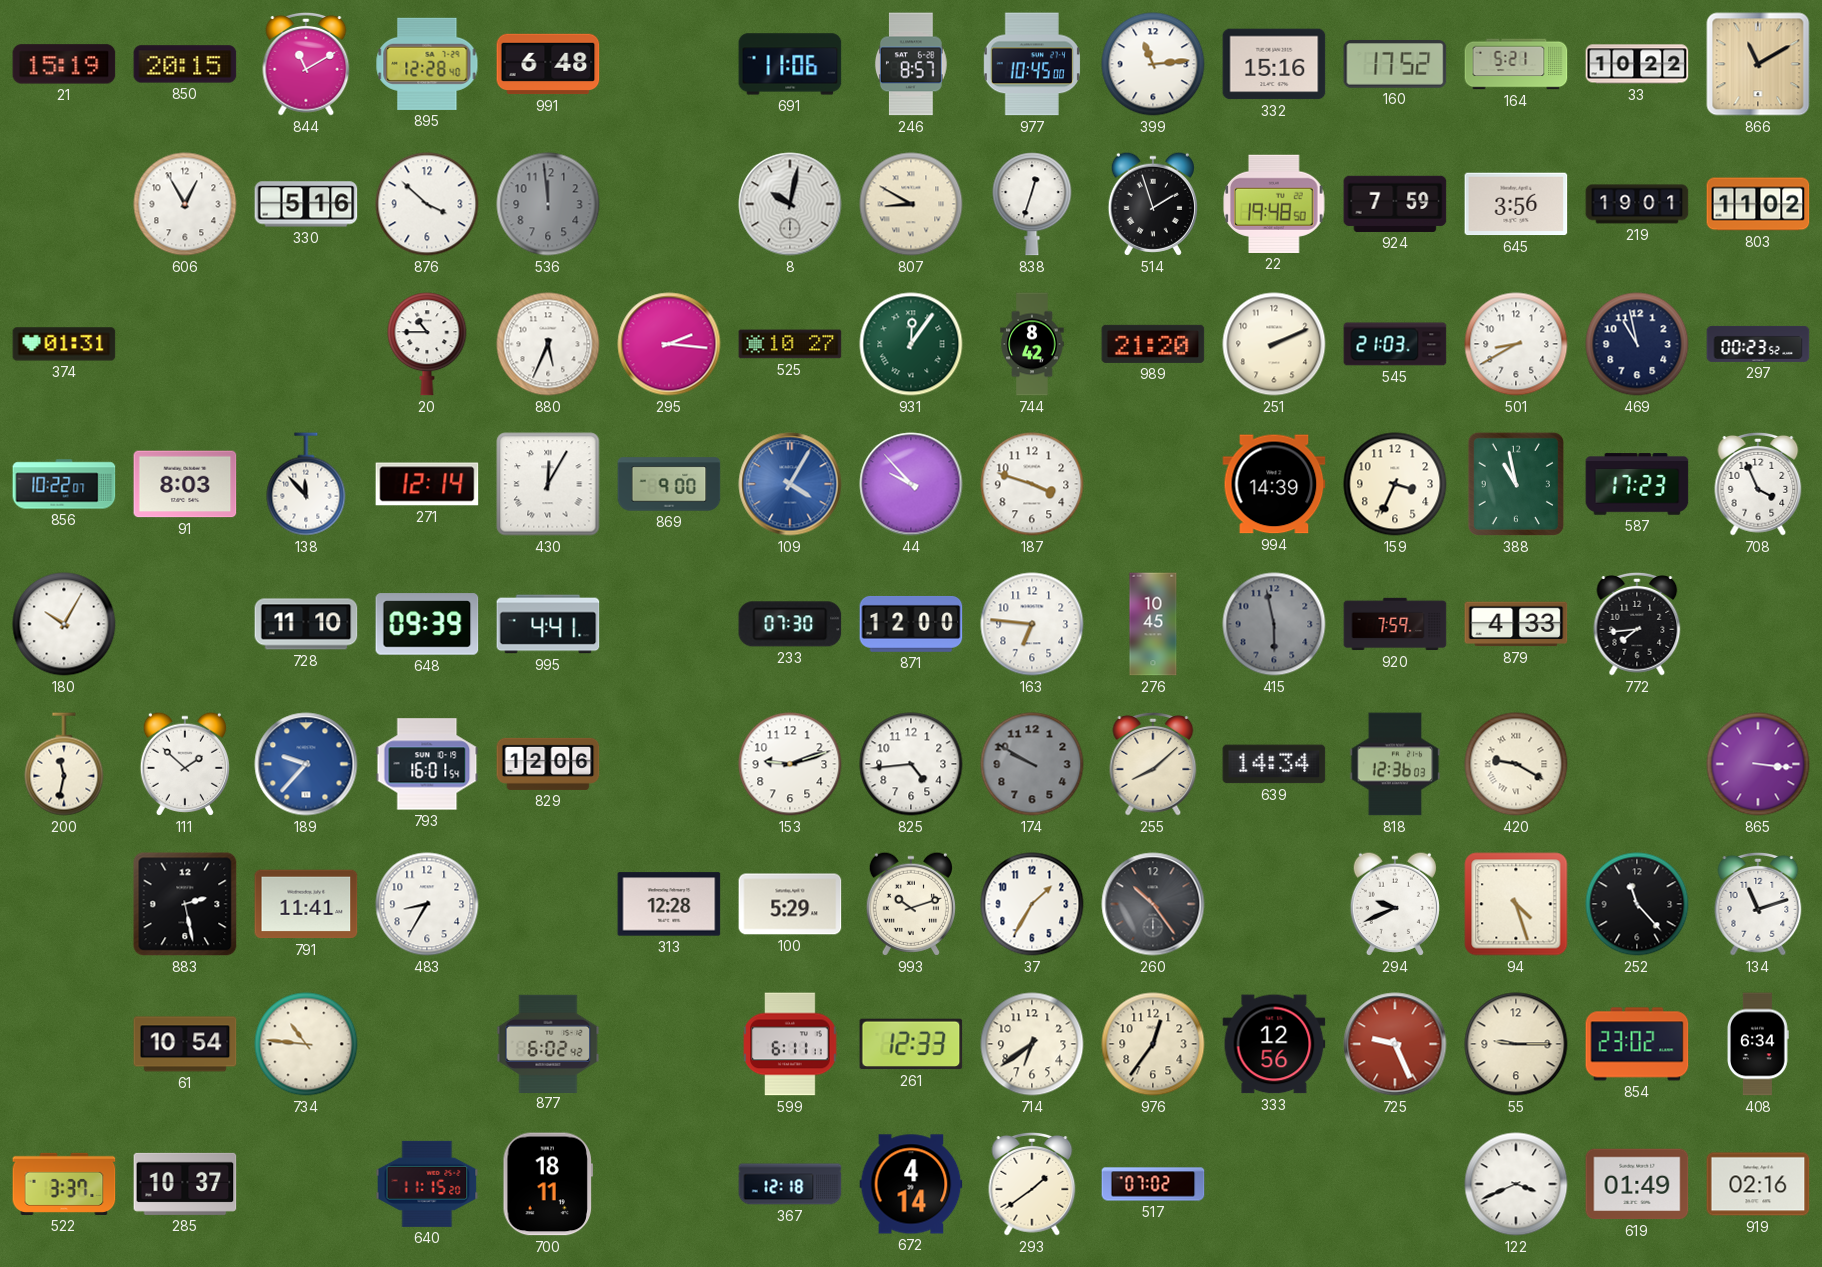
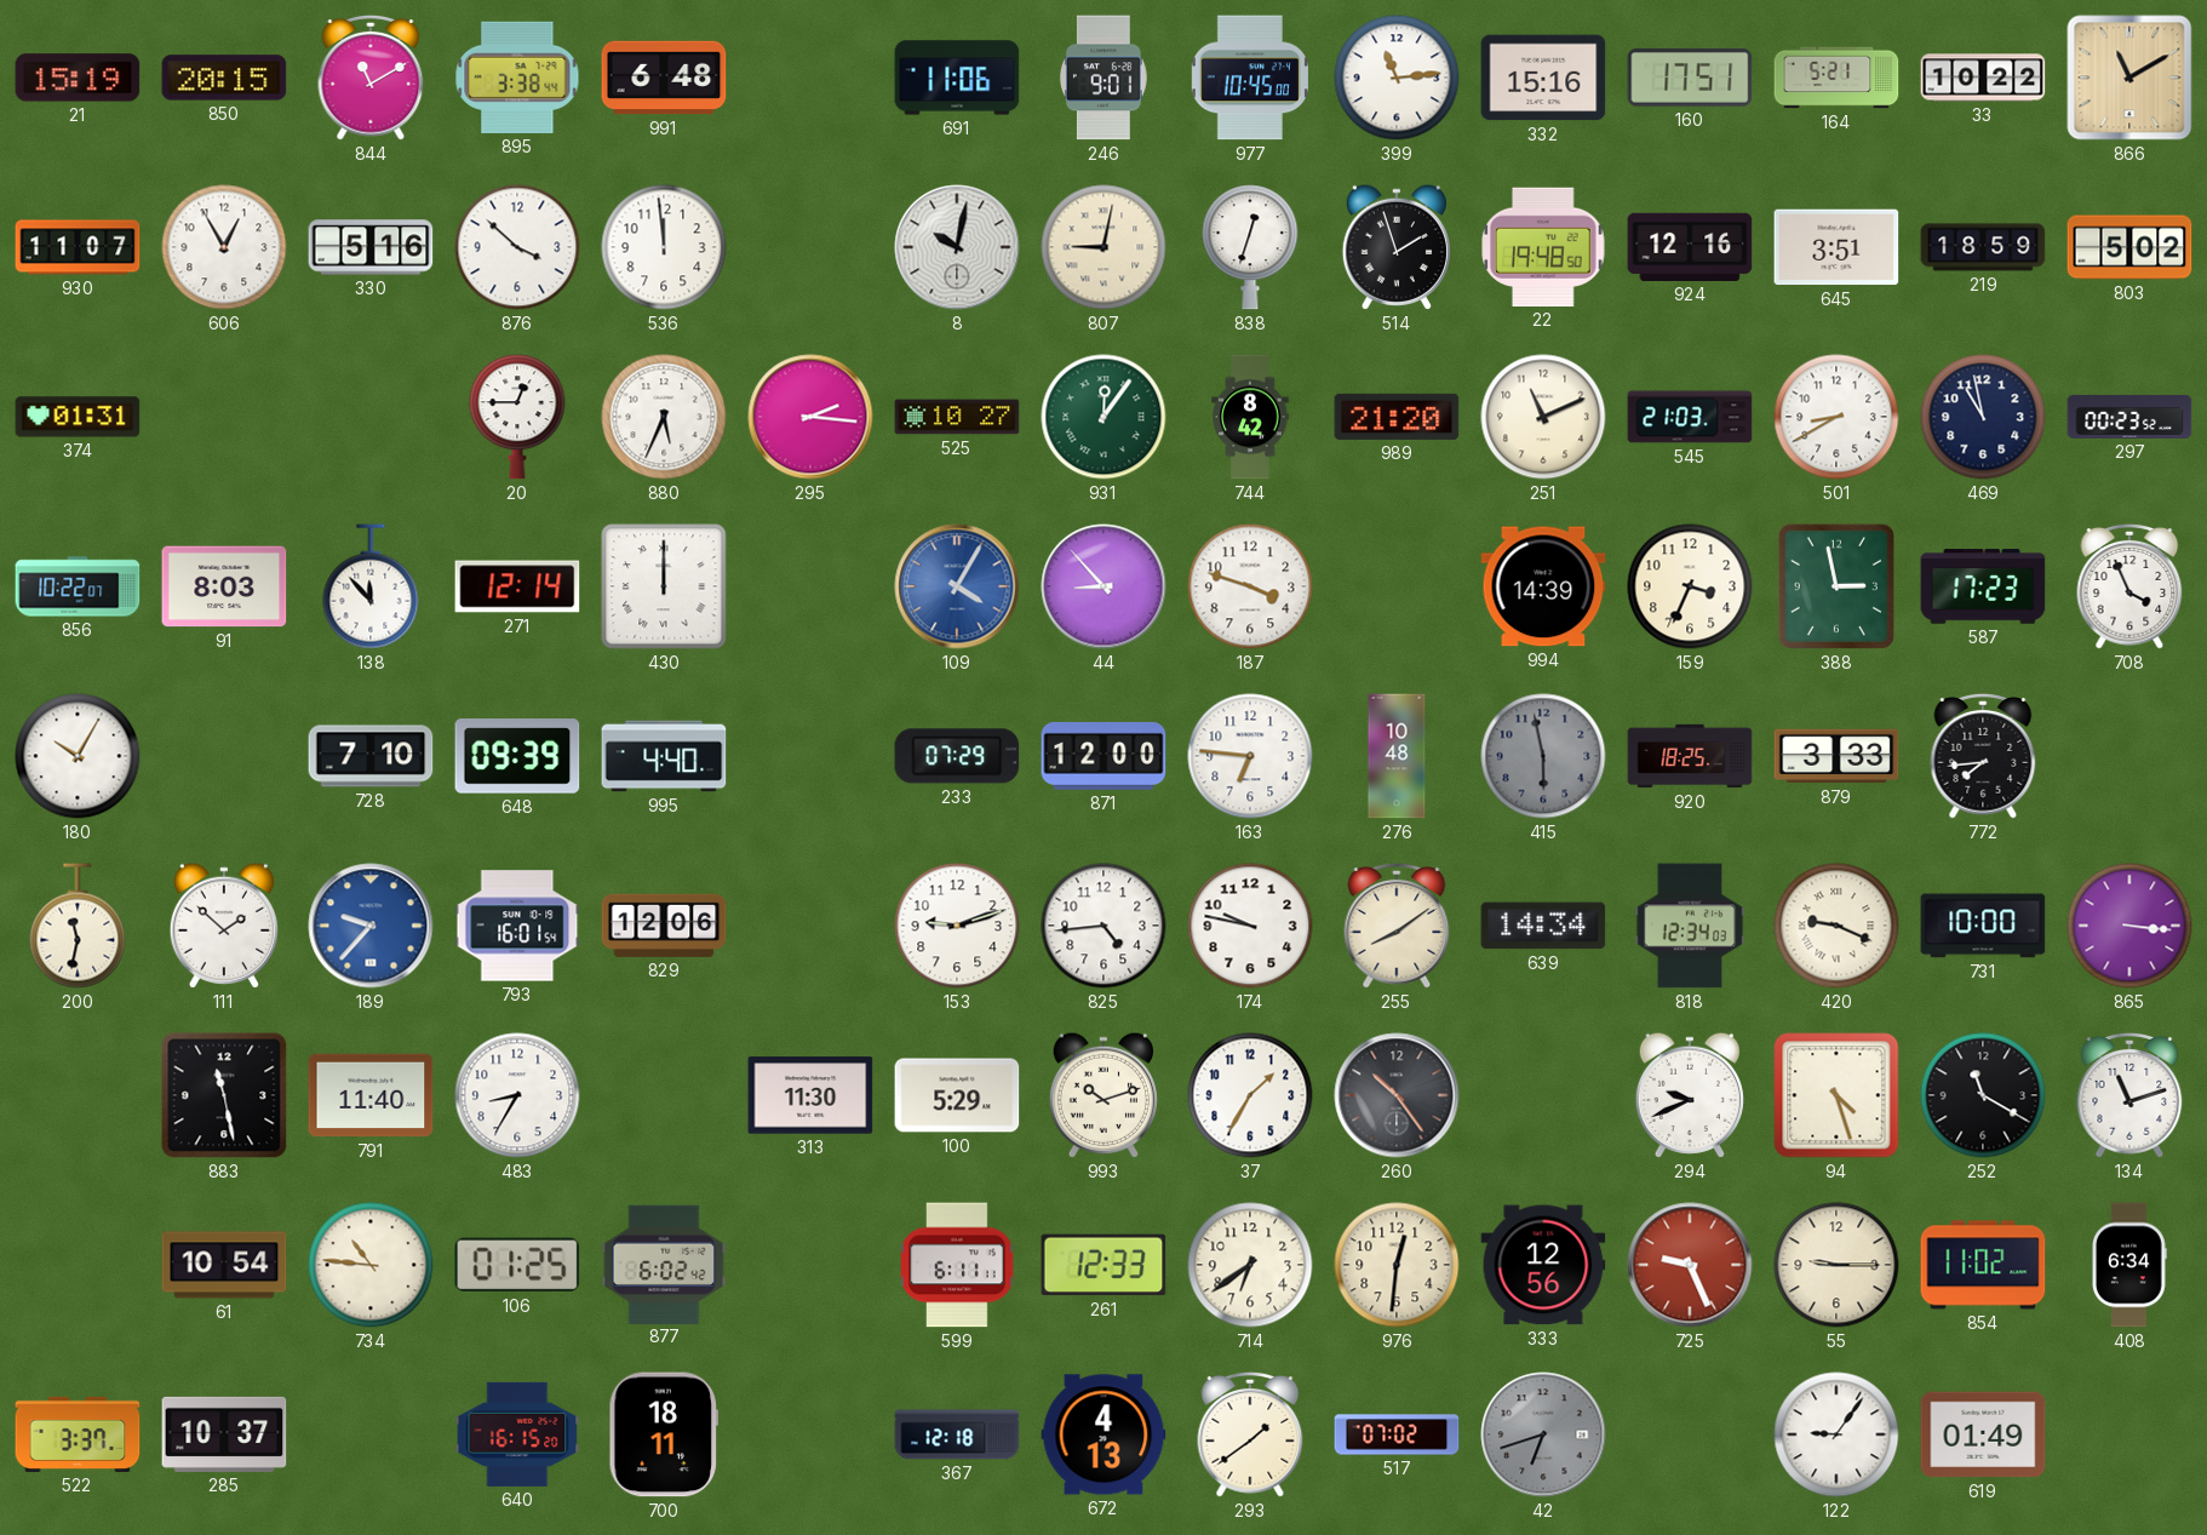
895: 12:28 -> 3:38 (517, 78)
246: 8:57 -> 9:01 (1103, 78)
160: 17:52 -> 17:51 (1690, 79)
930: none -> 11:07 (78, 247)
536 dial: grey -> white (664, 247)
807: 8:50 -> 9:02 (1103, 247)
924: 7:59 -> 12:16 (1690, 247)
645: 3:56 -> 3:51 (1836, 247)
219: 19:01 -> 18:59 (1983, 247)
803: 11:02 -> 5:02 (2129, 247)
20: 10:45 -> 12:45 (517, 417)
251: 2:11 -> 11:11 (1543, 417)
430: 12:05 -> 12:00 (664, 586)
869: 9:00 -> none (669, 484)
44: 9:53 -> 8:53 (1103, 586)
388: 10:58 -> 2:58 (1836, 586)
728: 11:10 -> 7:10 (371, 756)
995: 4:41 -> 4:40 (664, 756)
233: 07:30 -> 07:29 (957, 756)
276: 10:45 -> 10:48 (1397, 756)
920: 7:59 -> 18:25 (1690, 756)
879: 4:33 -> 3:33 (1836, 756)
174: 9:50 -> 9:47 (1250, 926)
174 dial: grey -> white (1250, 926)
255: 8:08 -> 8:09 (1397, 926)
818: 12:36 -> 12:34 (1690, 926)
420: 9:20 -> 9:19 (1836, 926)
731: none -> 10:00 (1983, 926)
883: 2:28 -> 11:28 (224, 1095)
791: 11:41 -> 11:40 (371, 1095)
313: 12:28 -> 11:30 (810, 1095)
252: 11:23 -> 11:20 (1983, 1095)
106: none -> 01:25 (517, 1265)
976: 12:36 -> 12:31 (1397, 1265)
854: 23:02 -> 11:02 (1983, 1265)
640: 11:15 -> 16:15 (517, 1434)
672: 4:14 -> 4:13 (1103, 1434)
42: none -> 6:42 (1543, 1434)
122: 3:41 -> 9:06 (1836, 1434)
919: 02:16 -> none (1758, 1184)
